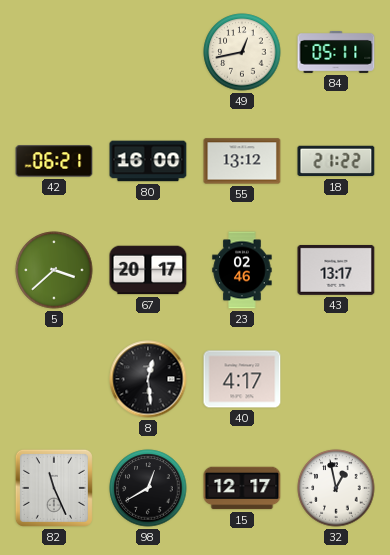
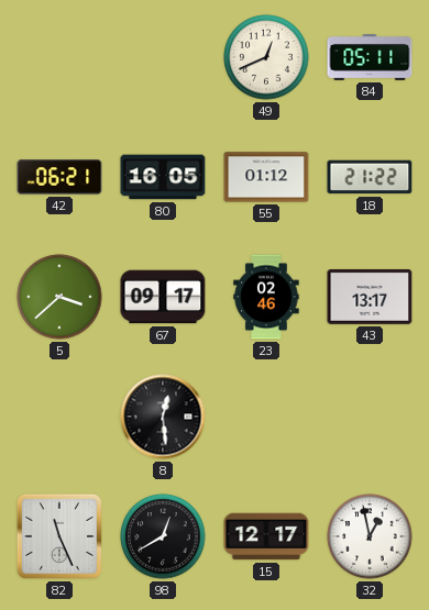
49: 12:43 -> 12:41 (266, 57)
80: 16:00 -> 16:05 (163, 177)
55: 13:12 -> 01:12 (266, 177)
67: 20:17 -> 09:17 (163, 297)
40: 4:17 -> none (242, 379)
